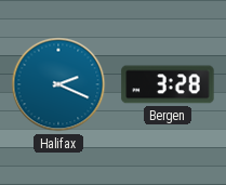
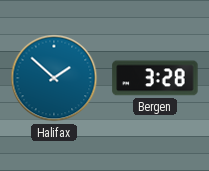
Halifax: 2:19 -> 1:52 (54, 78)
